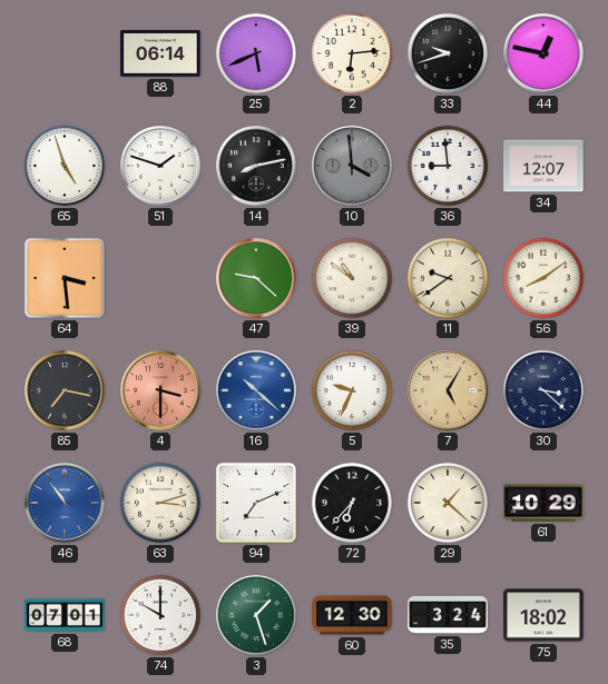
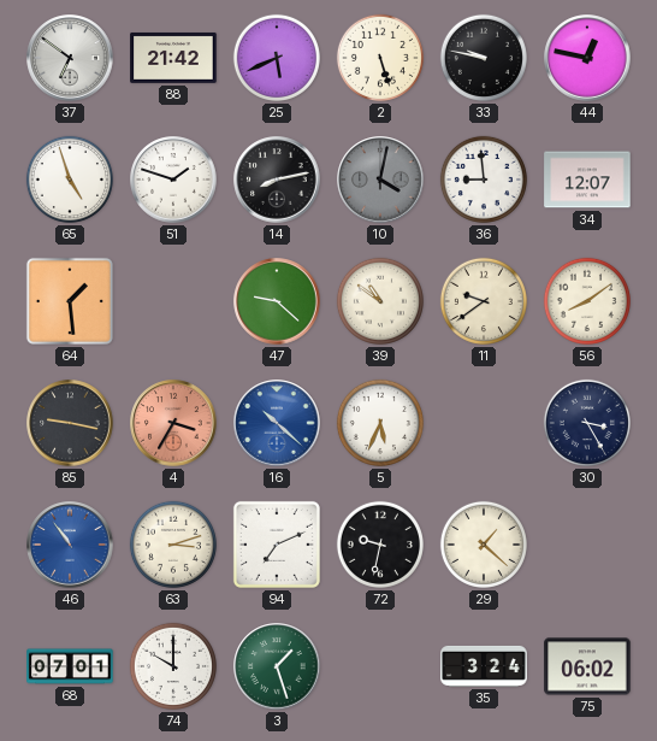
37: none -> 6:51 (70, 58)
88: 06:14 -> 21:42 (173, 58)
2: 6:14 -> 5:27 (380, 58)
33: 9:42 -> 9:47 (484, 58)
10: 3:59 -> 4:02 (380, 180)
64: 3:29 -> 1:29 (70, 301)
85: 7:17 -> 9:17 (70, 423)
4: 3:30 -> 3:35 (173, 423)
5: 9:34 -> 5:34 (380, 423)
7: 5:05 -> none (448, 390)
30: 3:22 -> 3:25 (587, 423)
72: 6:37 -> 9:32 (380, 545)
61: 10:29 -> none (543, 503)
60: 12:30 -> none (352, 615)
75: 18:02 -> 06:02 (587, 666)
